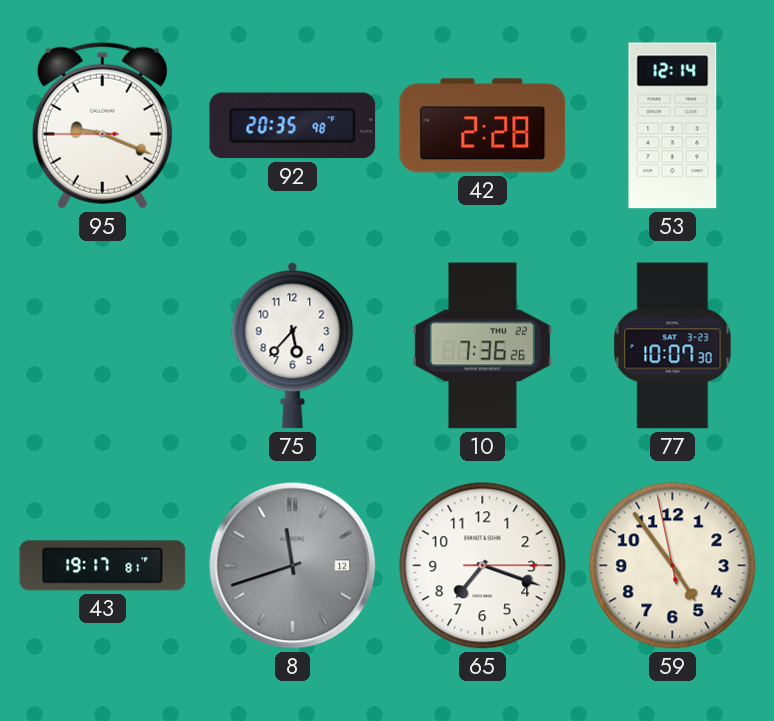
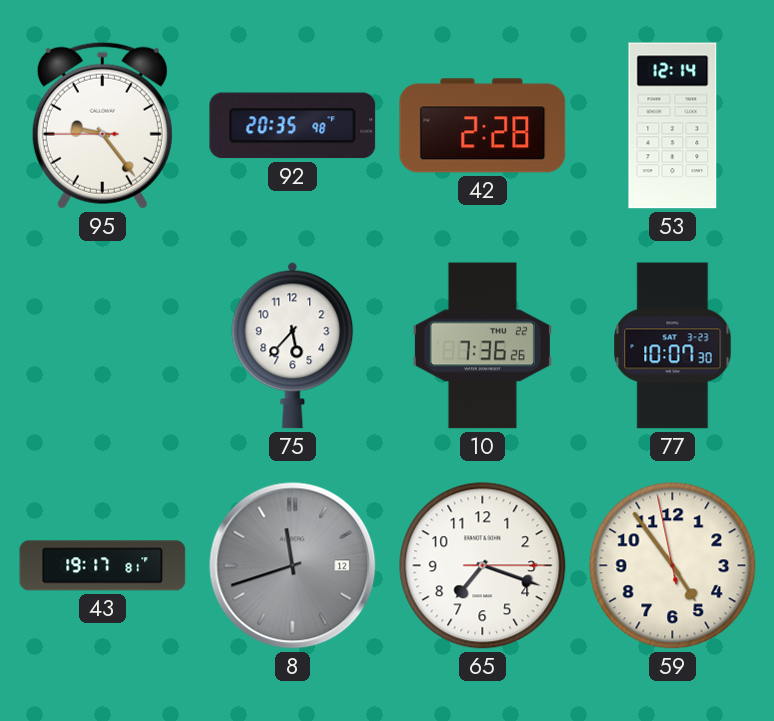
95: 9:18 -> 9:23 (102, 125)
